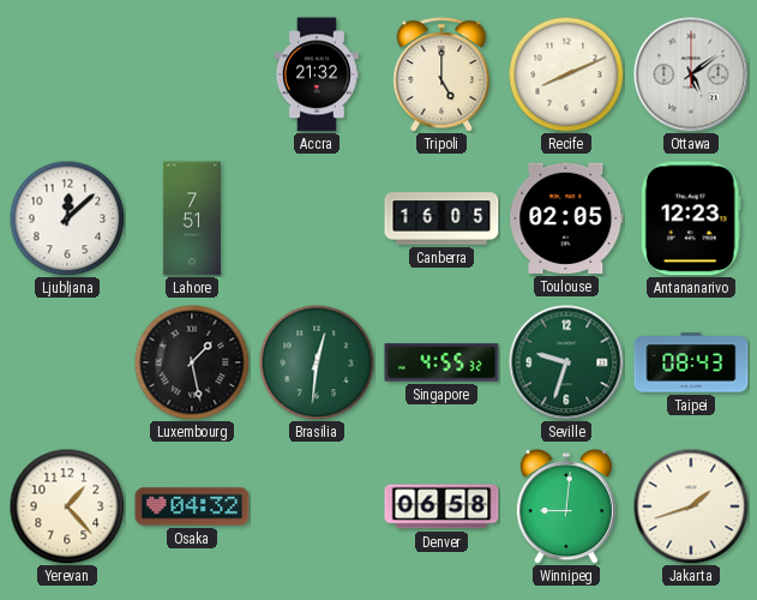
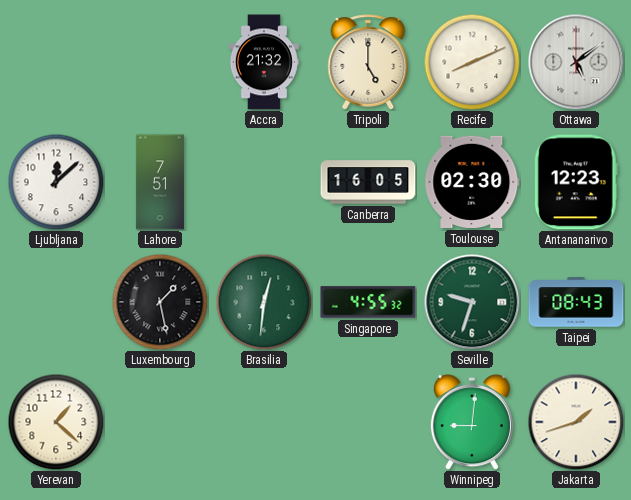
Toulouse: 02:05 -> 02:30 (472, 182)
Yerevan: 1:23 -> 1:22 (56, 422)
Osaka: 04:32 -> none (192, 506)
Denver: 06:58 -> none (441, 506)
